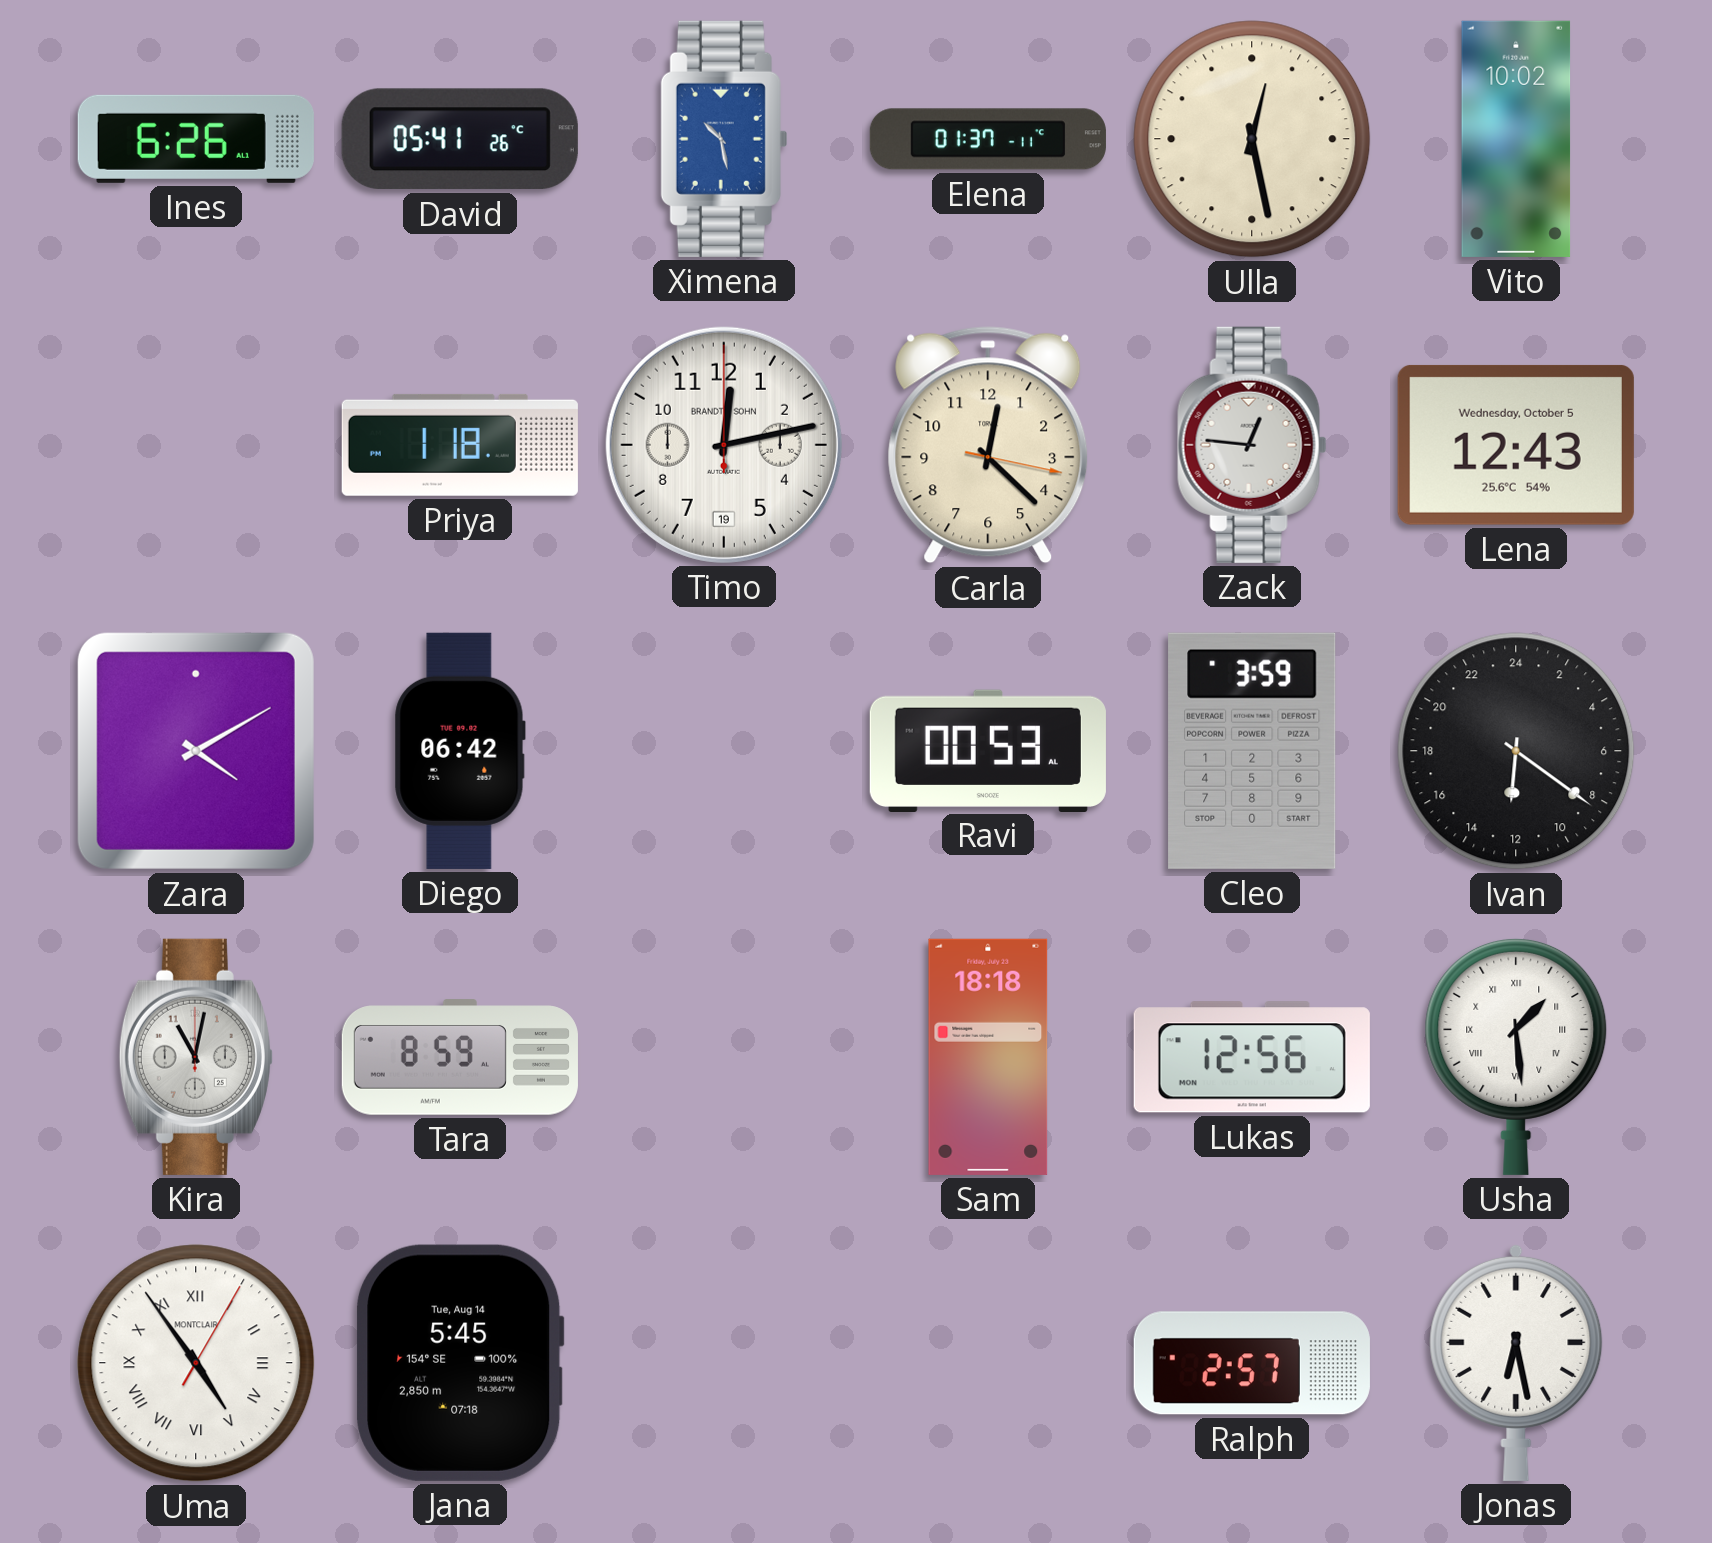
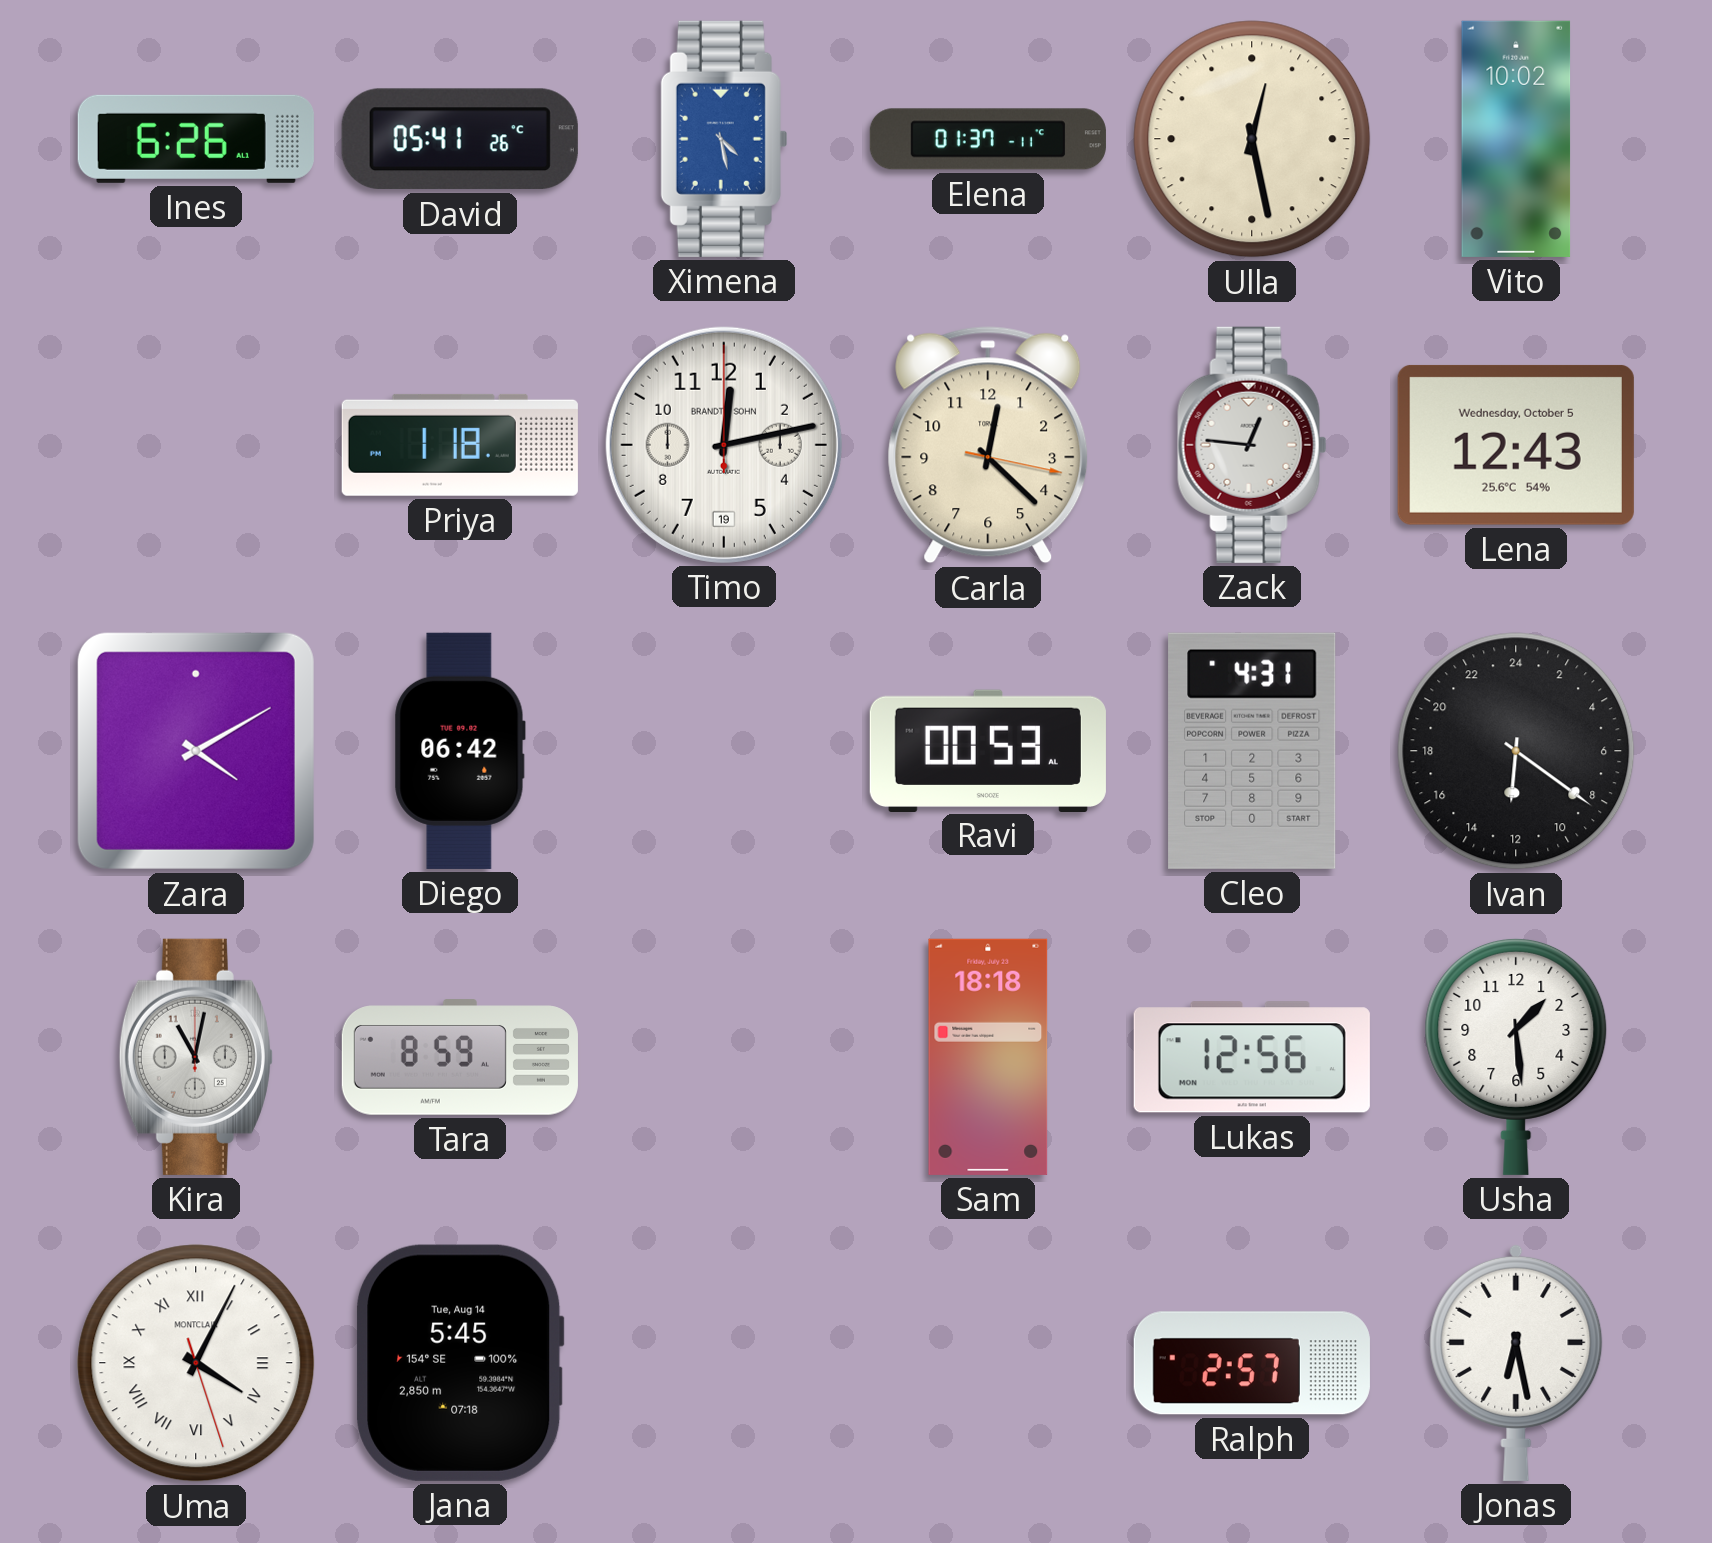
Ximena: 10:28 -> 4:28 (724, 139)
Cleo: 3:59 -> 4:31 (1252, 751)
Usha numerals: Roman -> Arabic (1516, 1056)
Uma: 4:54 -> 4:04 (196, 1363)
